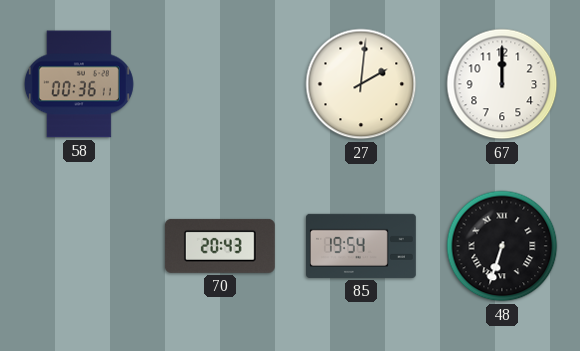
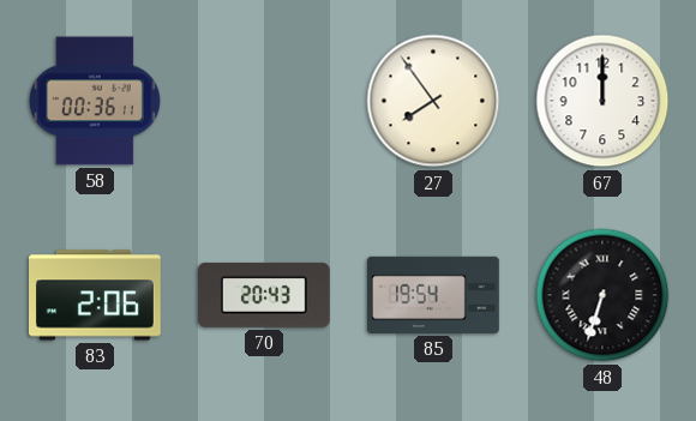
27: 2:01 -> 7:54 (433, 101)
83: none -> 2:06 (96, 295)
